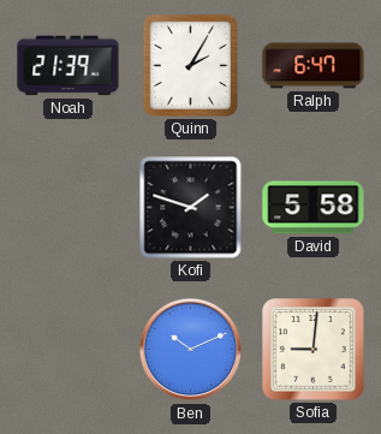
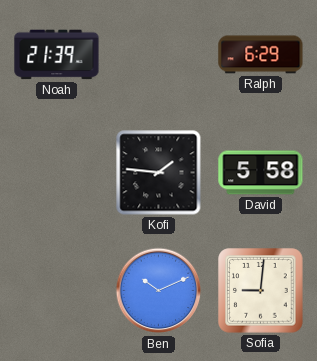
Quinn: 2:05 -> none (190, 65)
Ralph: 6:47 -> 6:29 (261, 55)
Kofi: 1:48 -> 1:46 (159, 173)
